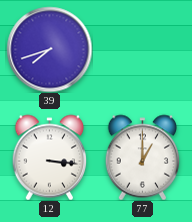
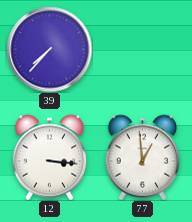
39: 7:42 -> 7:37 (49, 49)
77: 1:00 -> 12:59 (143, 157)
